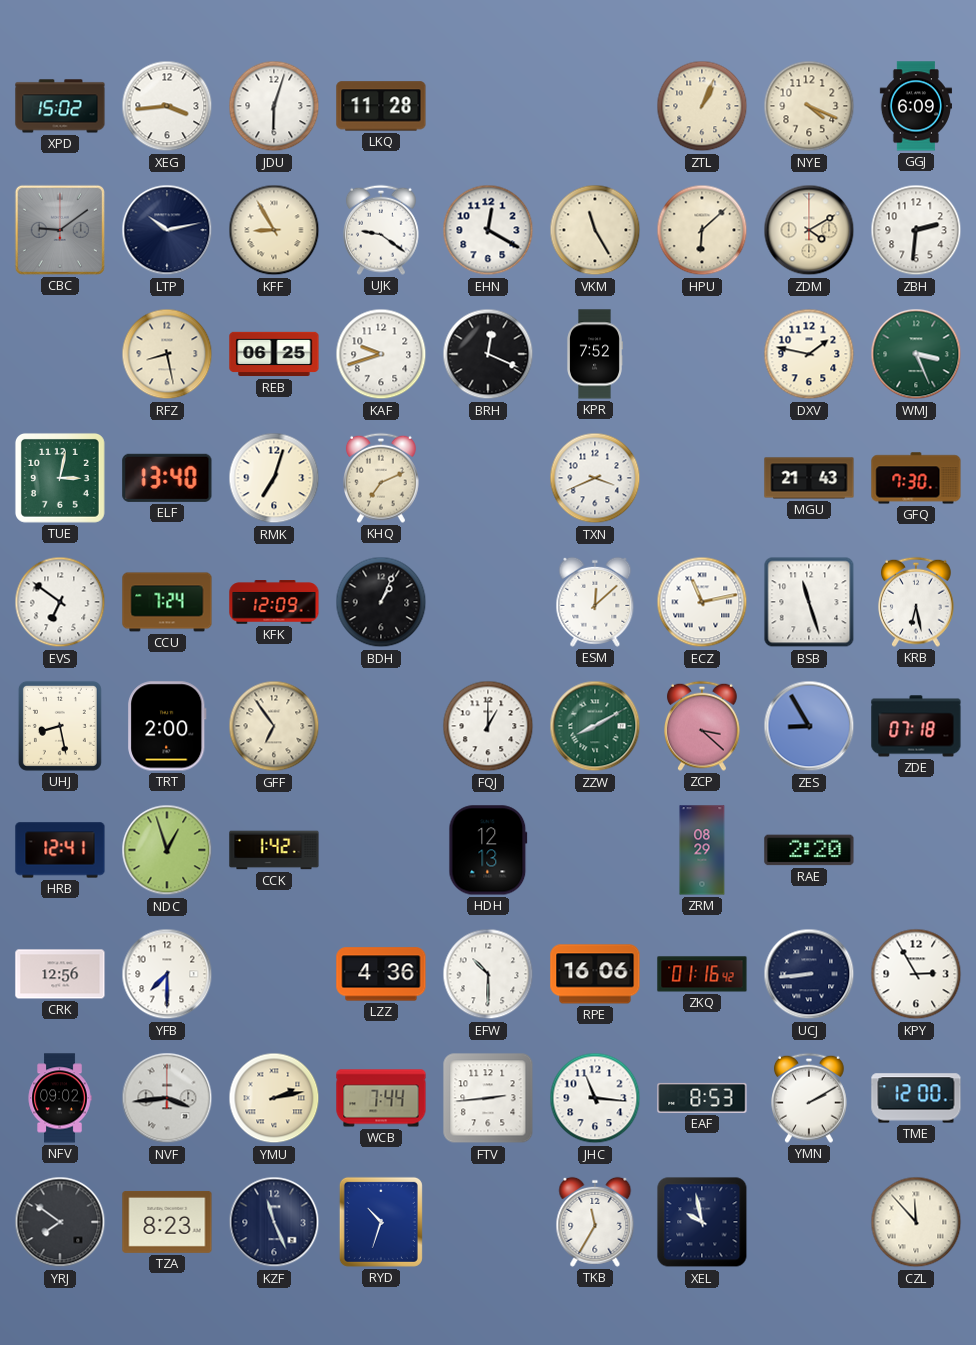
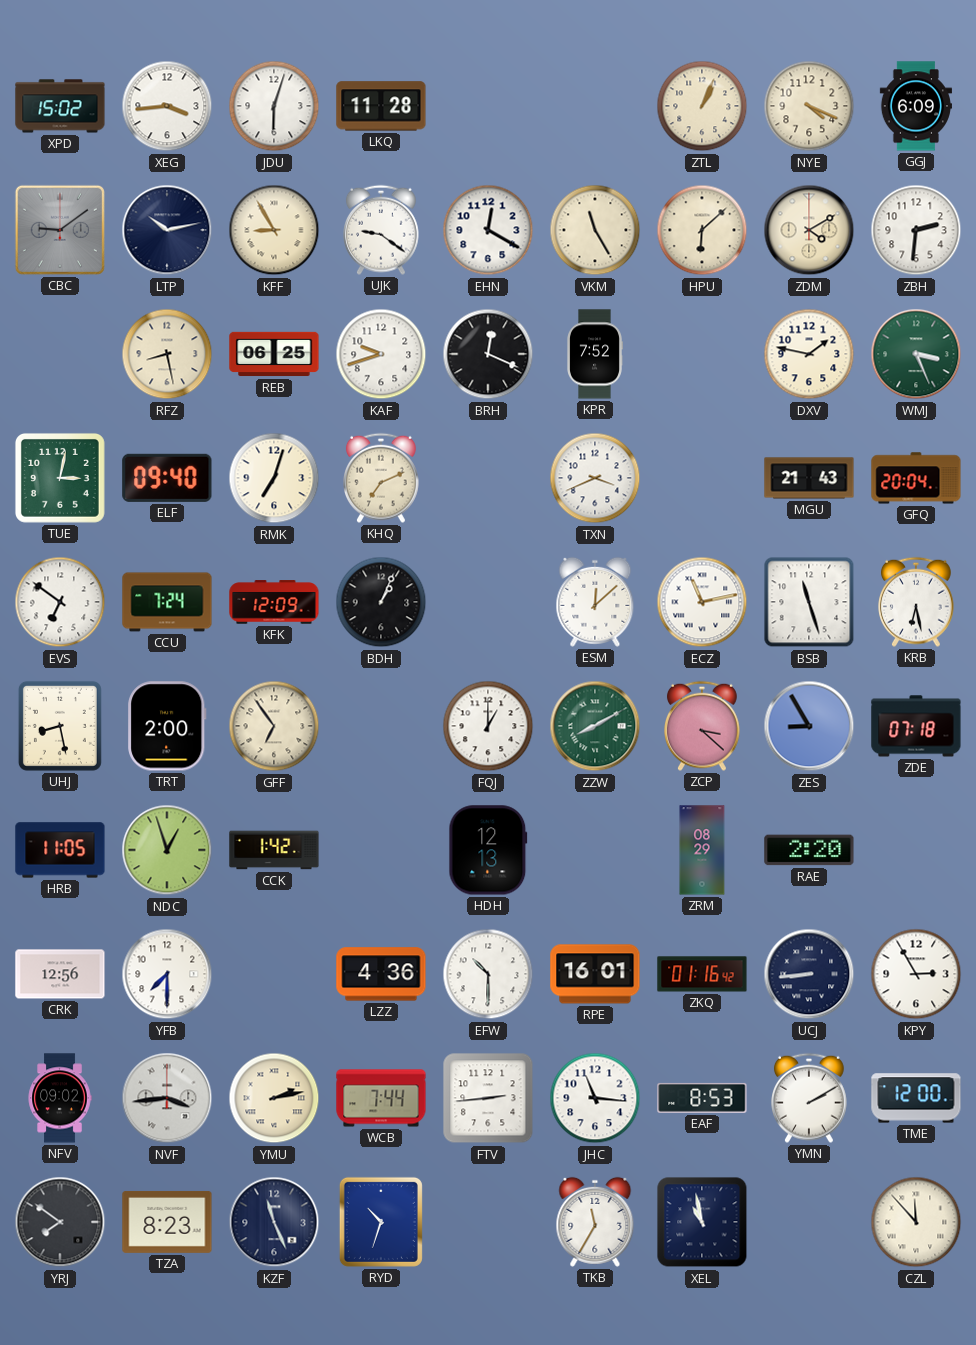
ELF: 13:40 -> 09:40 (167, 478)
GFQ: 7:30 -> 20:04 (916, 478)
HRB: 12:41 -> 11:05 (60, 850)
RPE: 16:06 -> 16:01 (595, 974)
XEL: 9:58 -> 10:58 (702, 1222)
